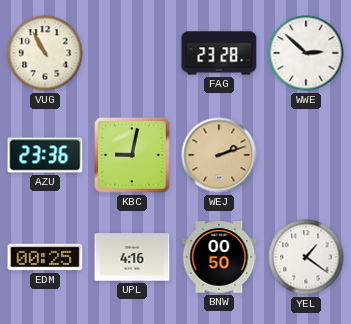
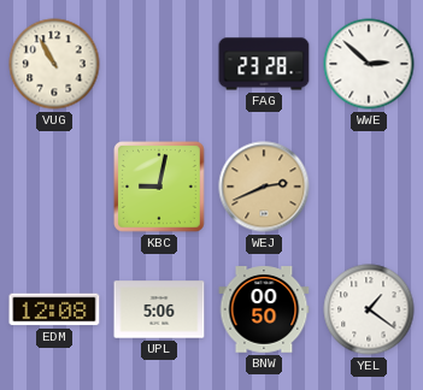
AZU: 23:36 -> none (45, 155)
WEJ: 2:12 -> 2:41 (264, 187)
EDM: 00:25 -> 12:08 (54, 309)
UPL: 4:16 -> 5:06 (159, 309)
